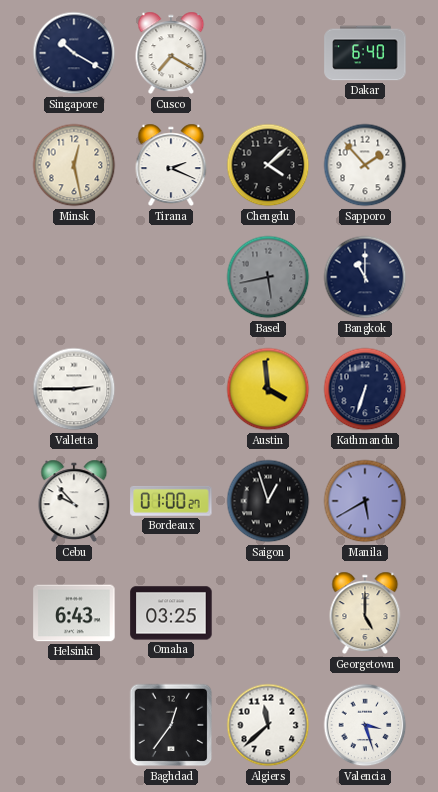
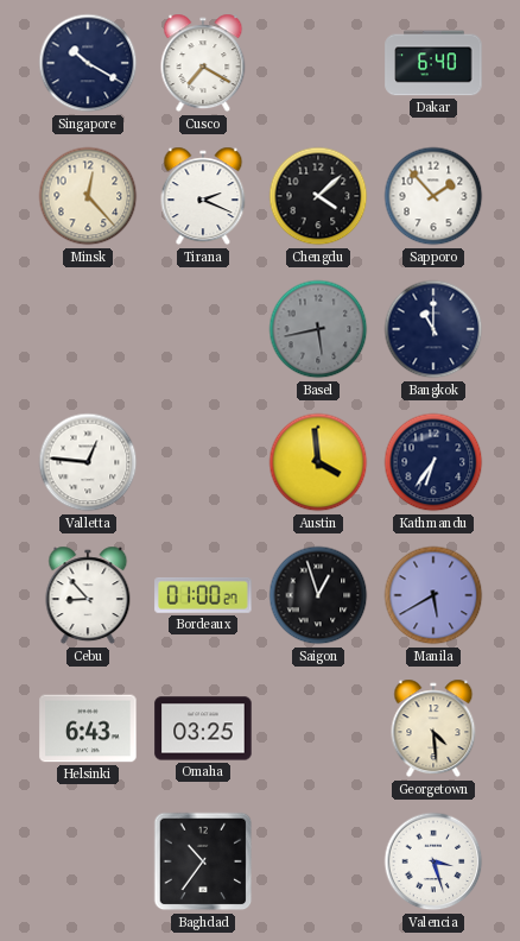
Minsk: 12:28 -> 12:23 (88, 196)
Valletta: 2:45 -> 12:46 (88, 462)
Kathmandu: 6:33 -> 6:36 (433, 462)
Cebu: 9:53 -> 8:53 (88, 595)
Georgetown: 5:00 -> 4:29 (433, 728)
Baghdad: 12:36 -> 10:36 (203, 861)
Algiers: 11:38 -> none (268, 725)
